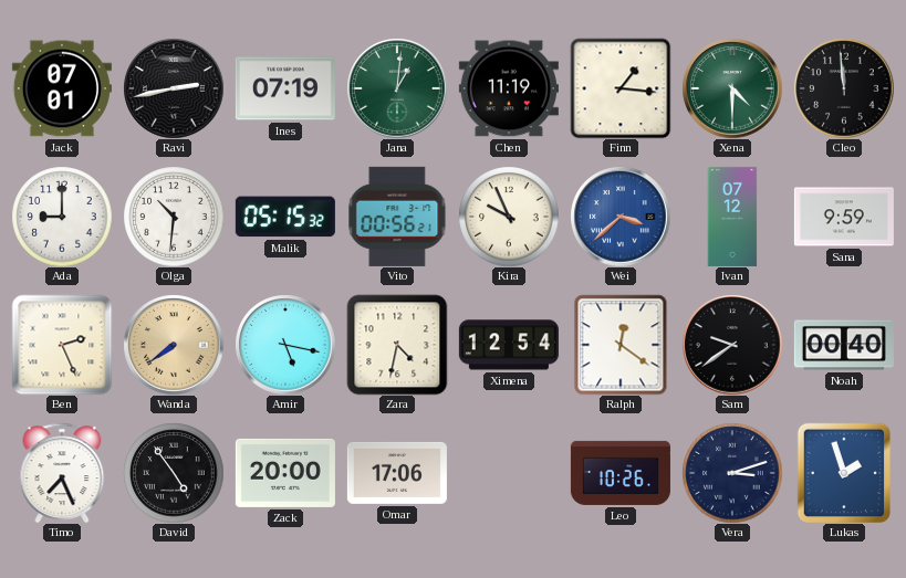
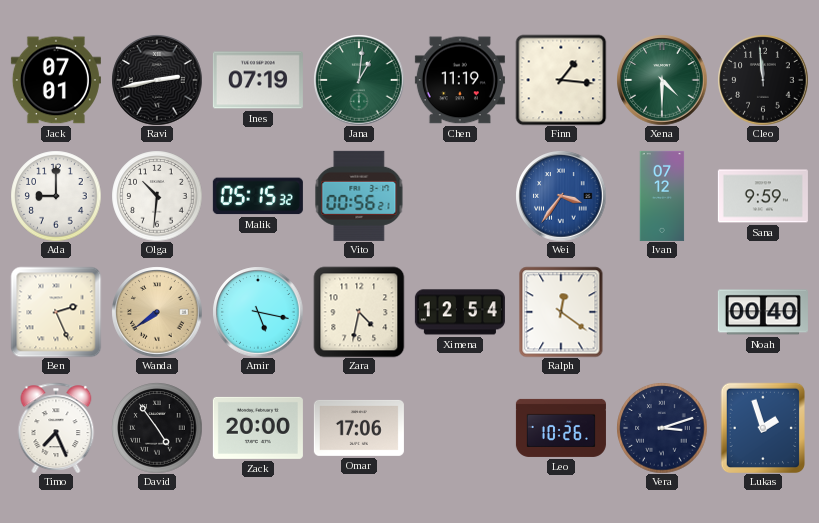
Kira: 9:56 -> none (509, 217)
Wei: 3:38 -> 3:36 (561, 196)
Sam: 9:39 -> none (732, 345)
